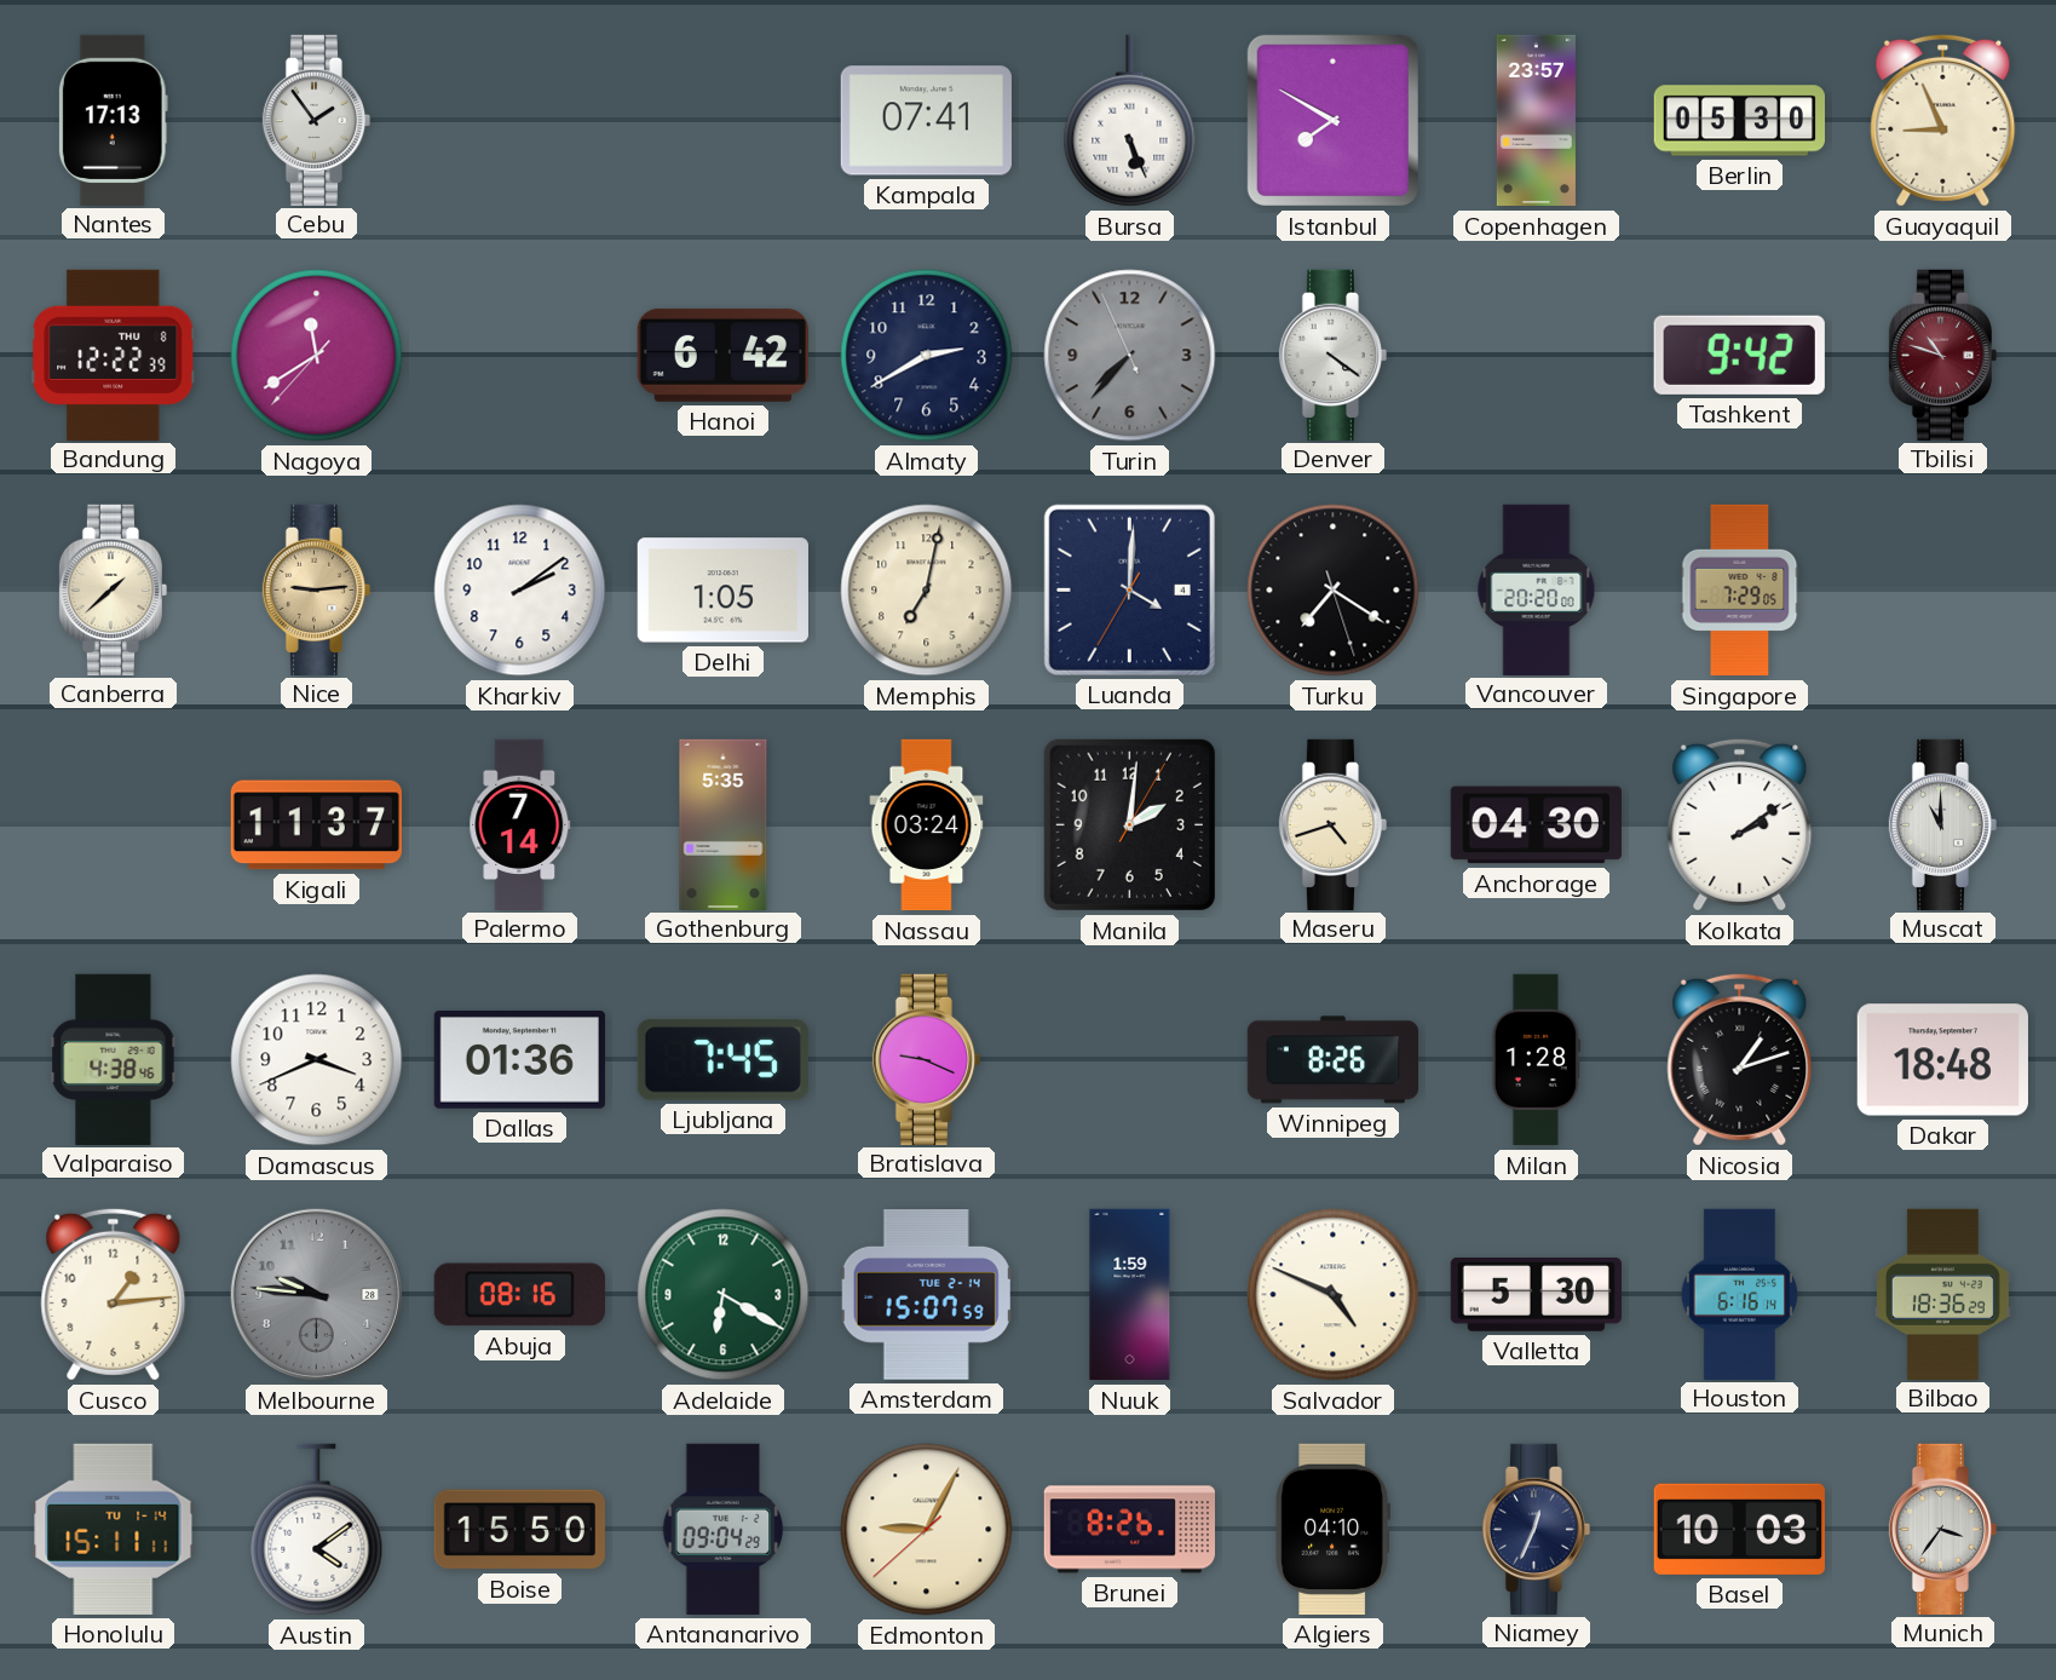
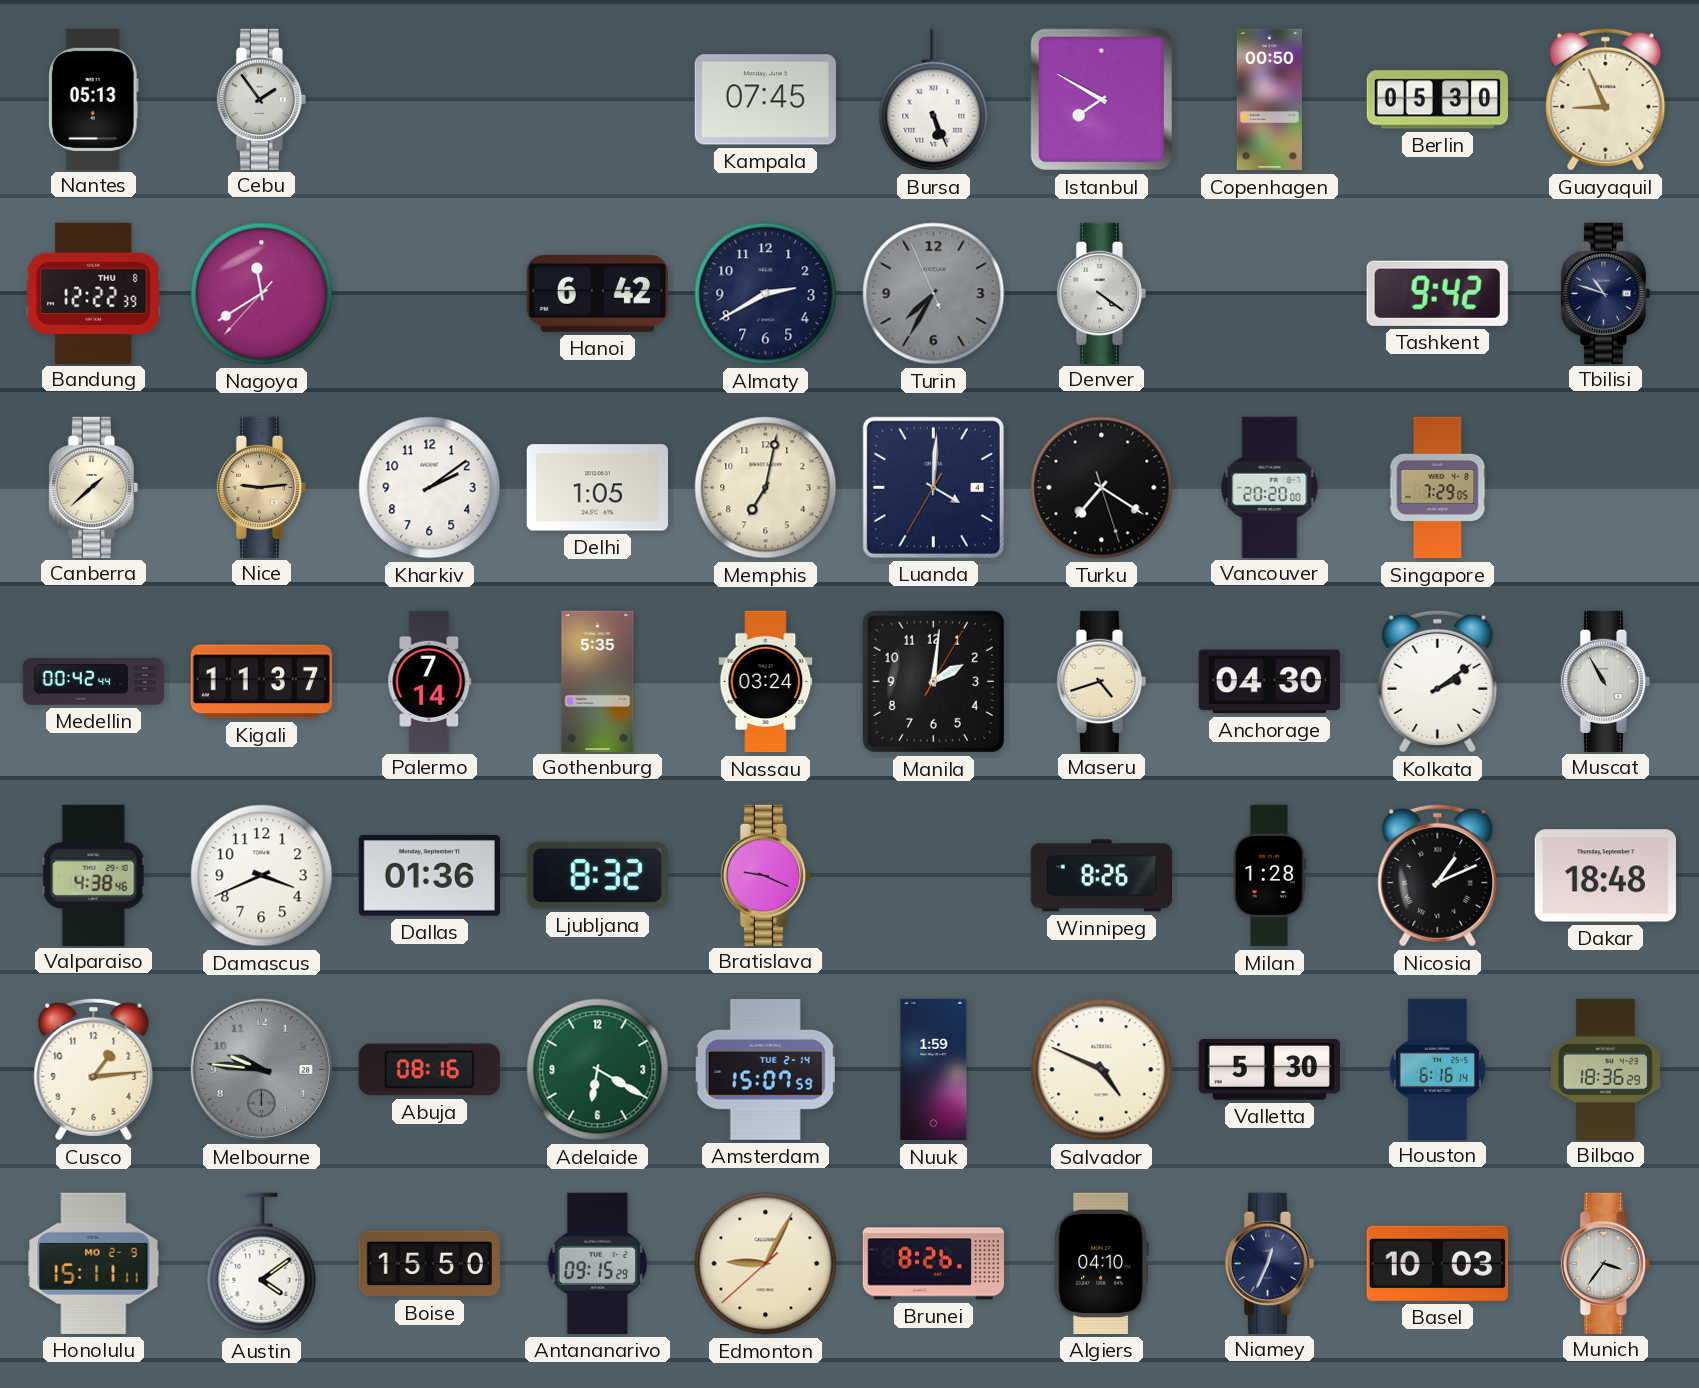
Nantes: 17:13 -> 05:13 (93, 99)
Kampala: 07:41 -> 07:45 (765, 100)
Copenhagen: 23:57 -> 00:50 (1269, 100)
Turin: 7:36 -> 7:34 (934, 294)
Tbilisi dial: burgundy -> navy (1605, 293)
Medellin: none -> 00:42 (94, 682)
Muscat: 11:00 -> 10:55 (1605, 681)
Ljubljana: 7:45 -> 8:32 (597, 876)
Nicosia: 1:12 -> 1:11 (1438, 875)
Honolulu date: TU 1-14 -> MO 2-9 (94, 1263)
Antananarivo: 09:04 -> 09:15 (598, 1263)
